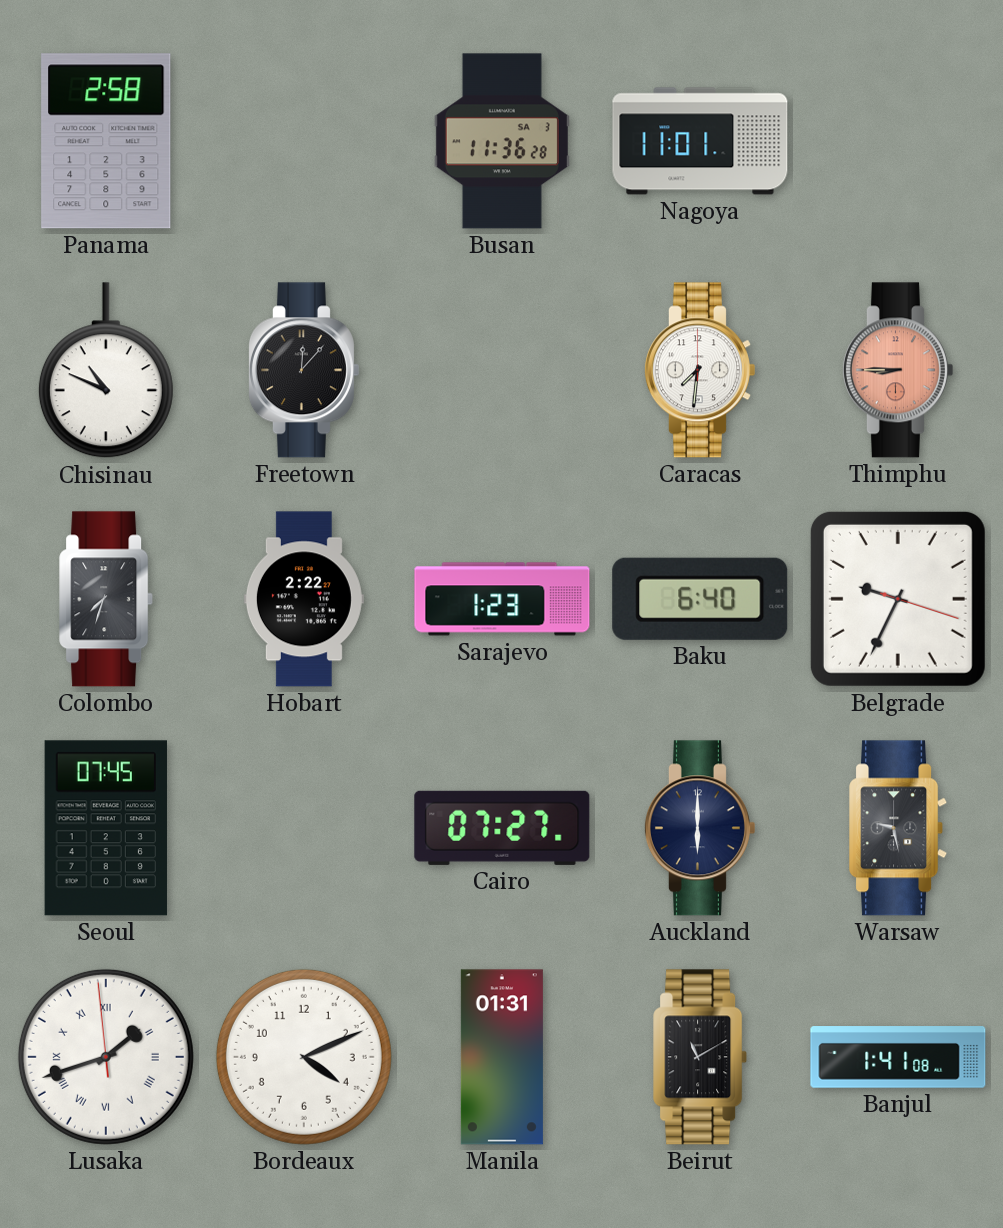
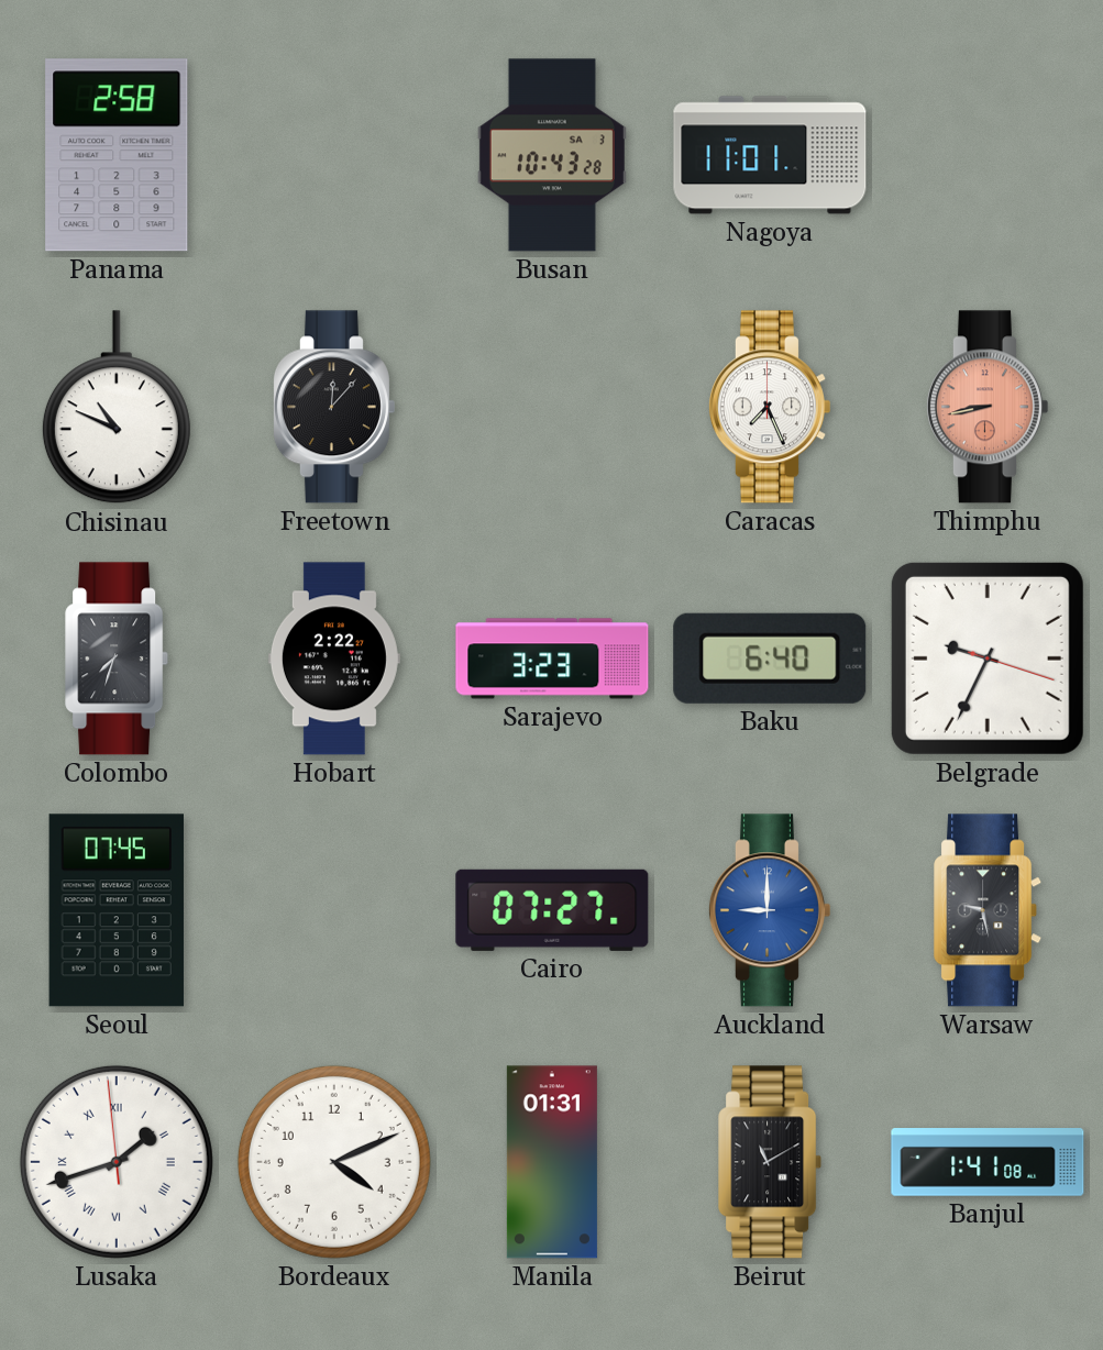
Busan: 11:36 -> 10:43 (552, 155)
Caracas: 7:31 -> 7:26 (769, 407)
Thimphu: 8:45 -> 8:43 (986, 407)
Sarajevo: 1:23 -> 3:23 (552, 659)
Auckland: 6:00 -> 9:00 (769, 910)
Auckland dial: navy -> blue (769, 910)
